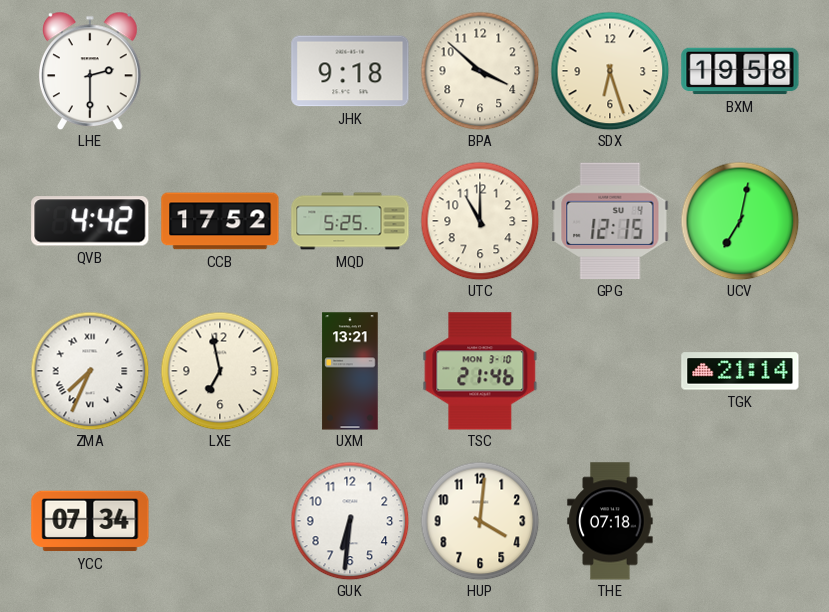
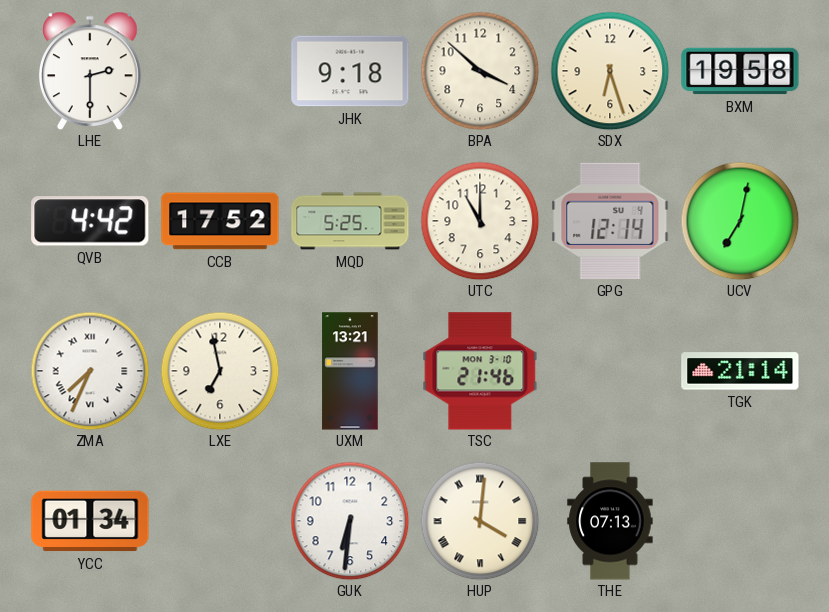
GPG: 12:15 -> 12:14 (610, 221)
YCC: 07:34 -> 01:34 (90, 521)
HUP numerals: Arabic -> Roman (480, 521)
THE: 07:18 -> 07:13 (610, 521)
